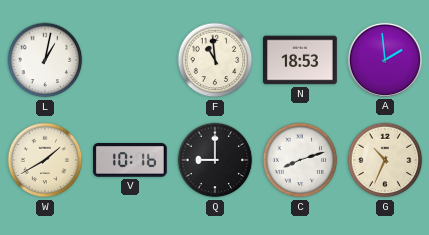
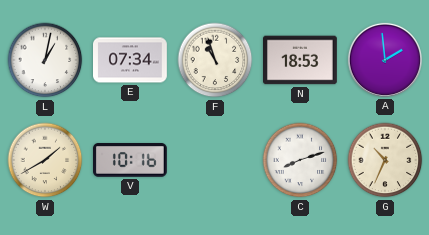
E: none -> 07:34 (131, 60)
F: 10:59 -> 10:57 (215, 60)
Q: 9:00 -> none (215, 160)
